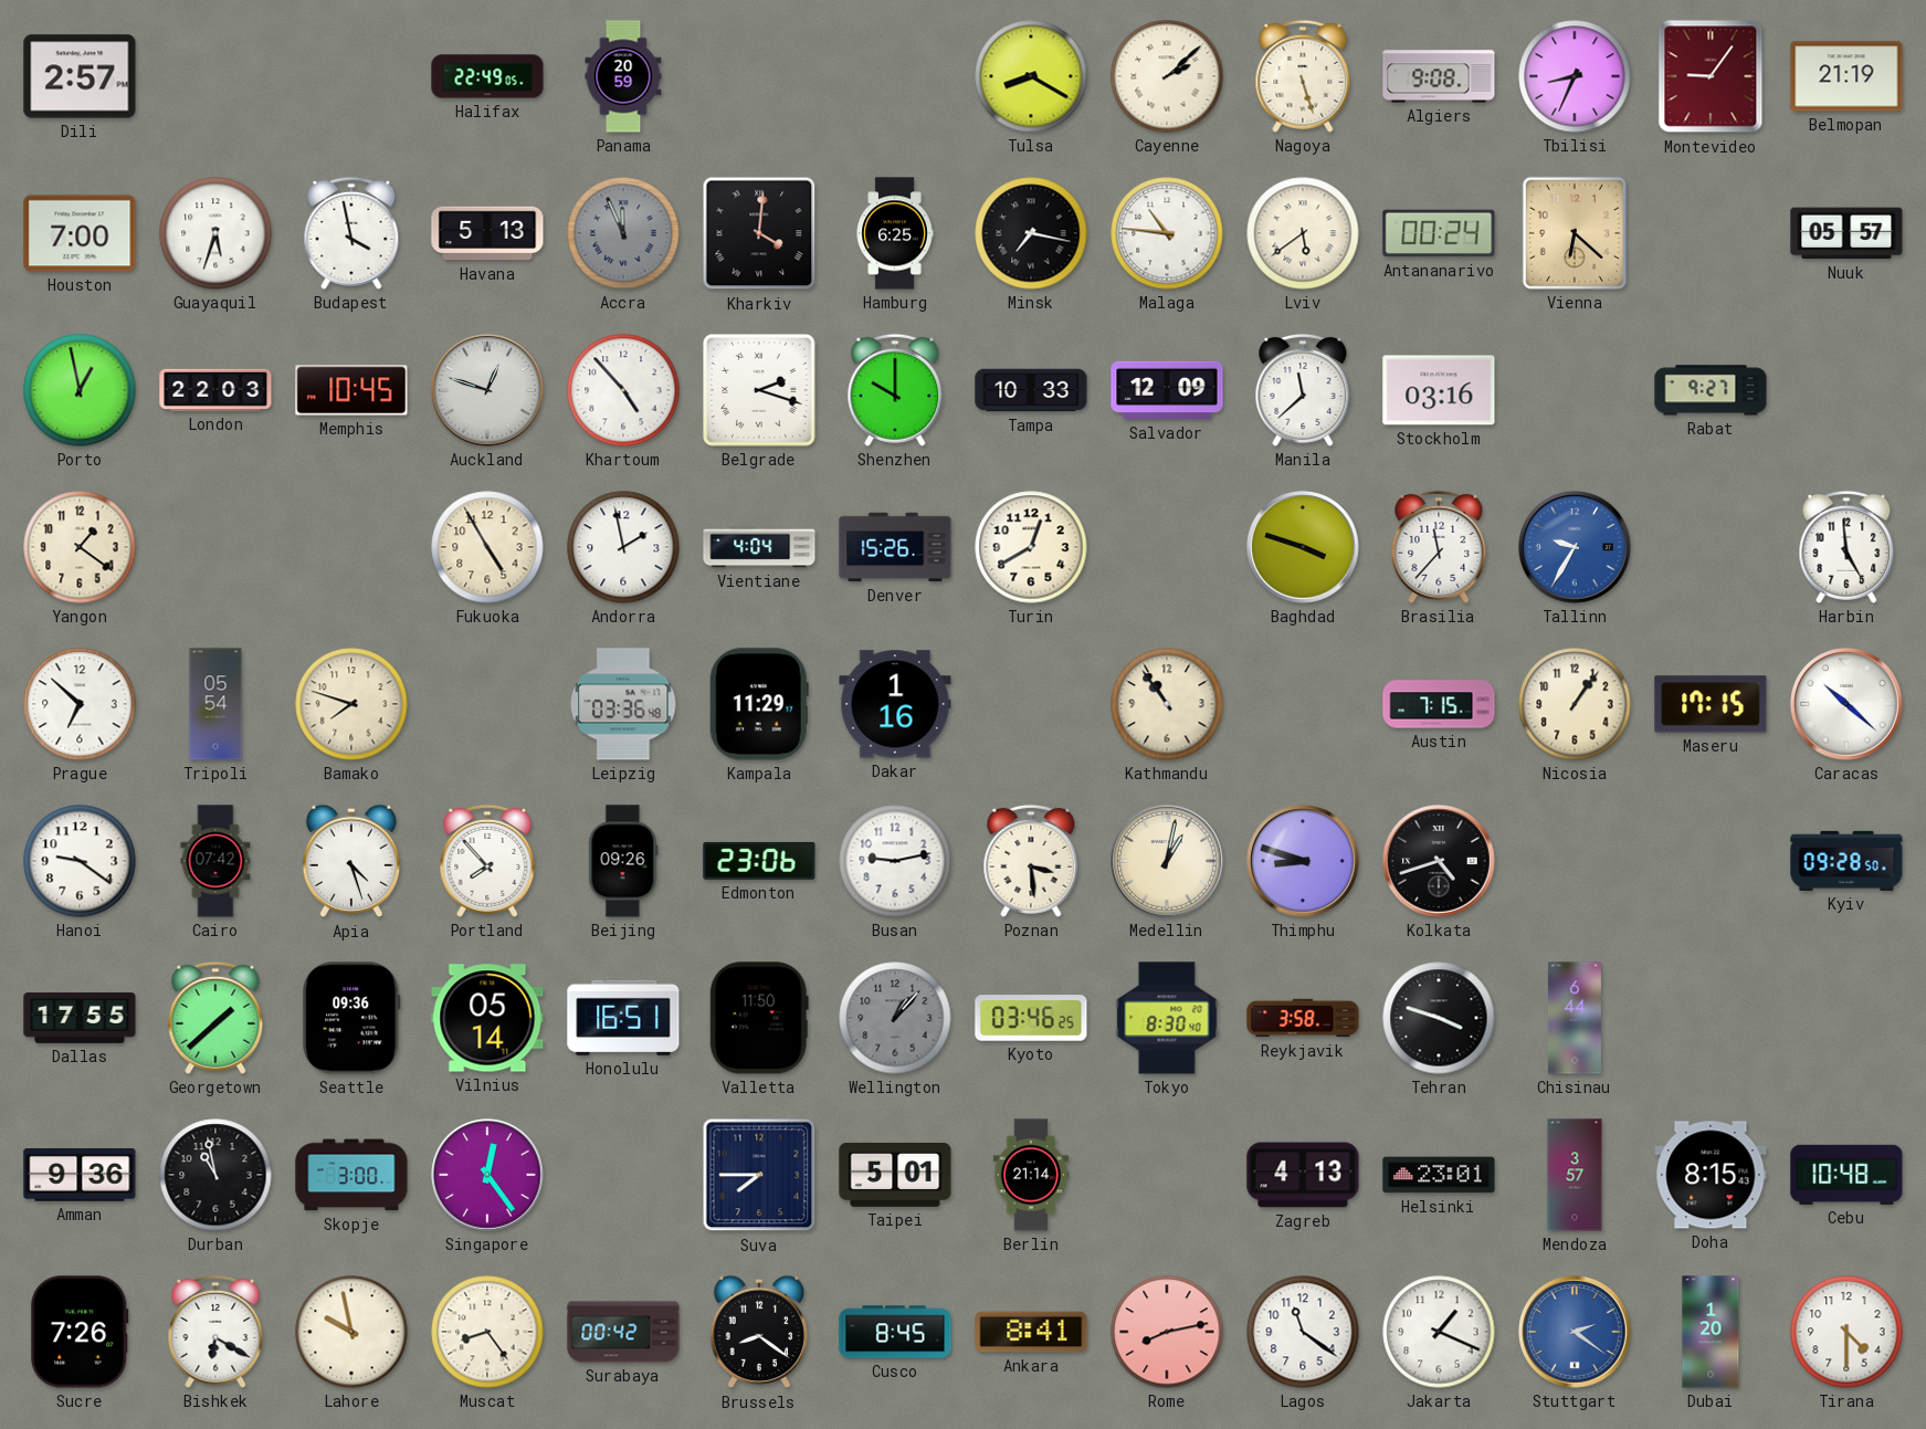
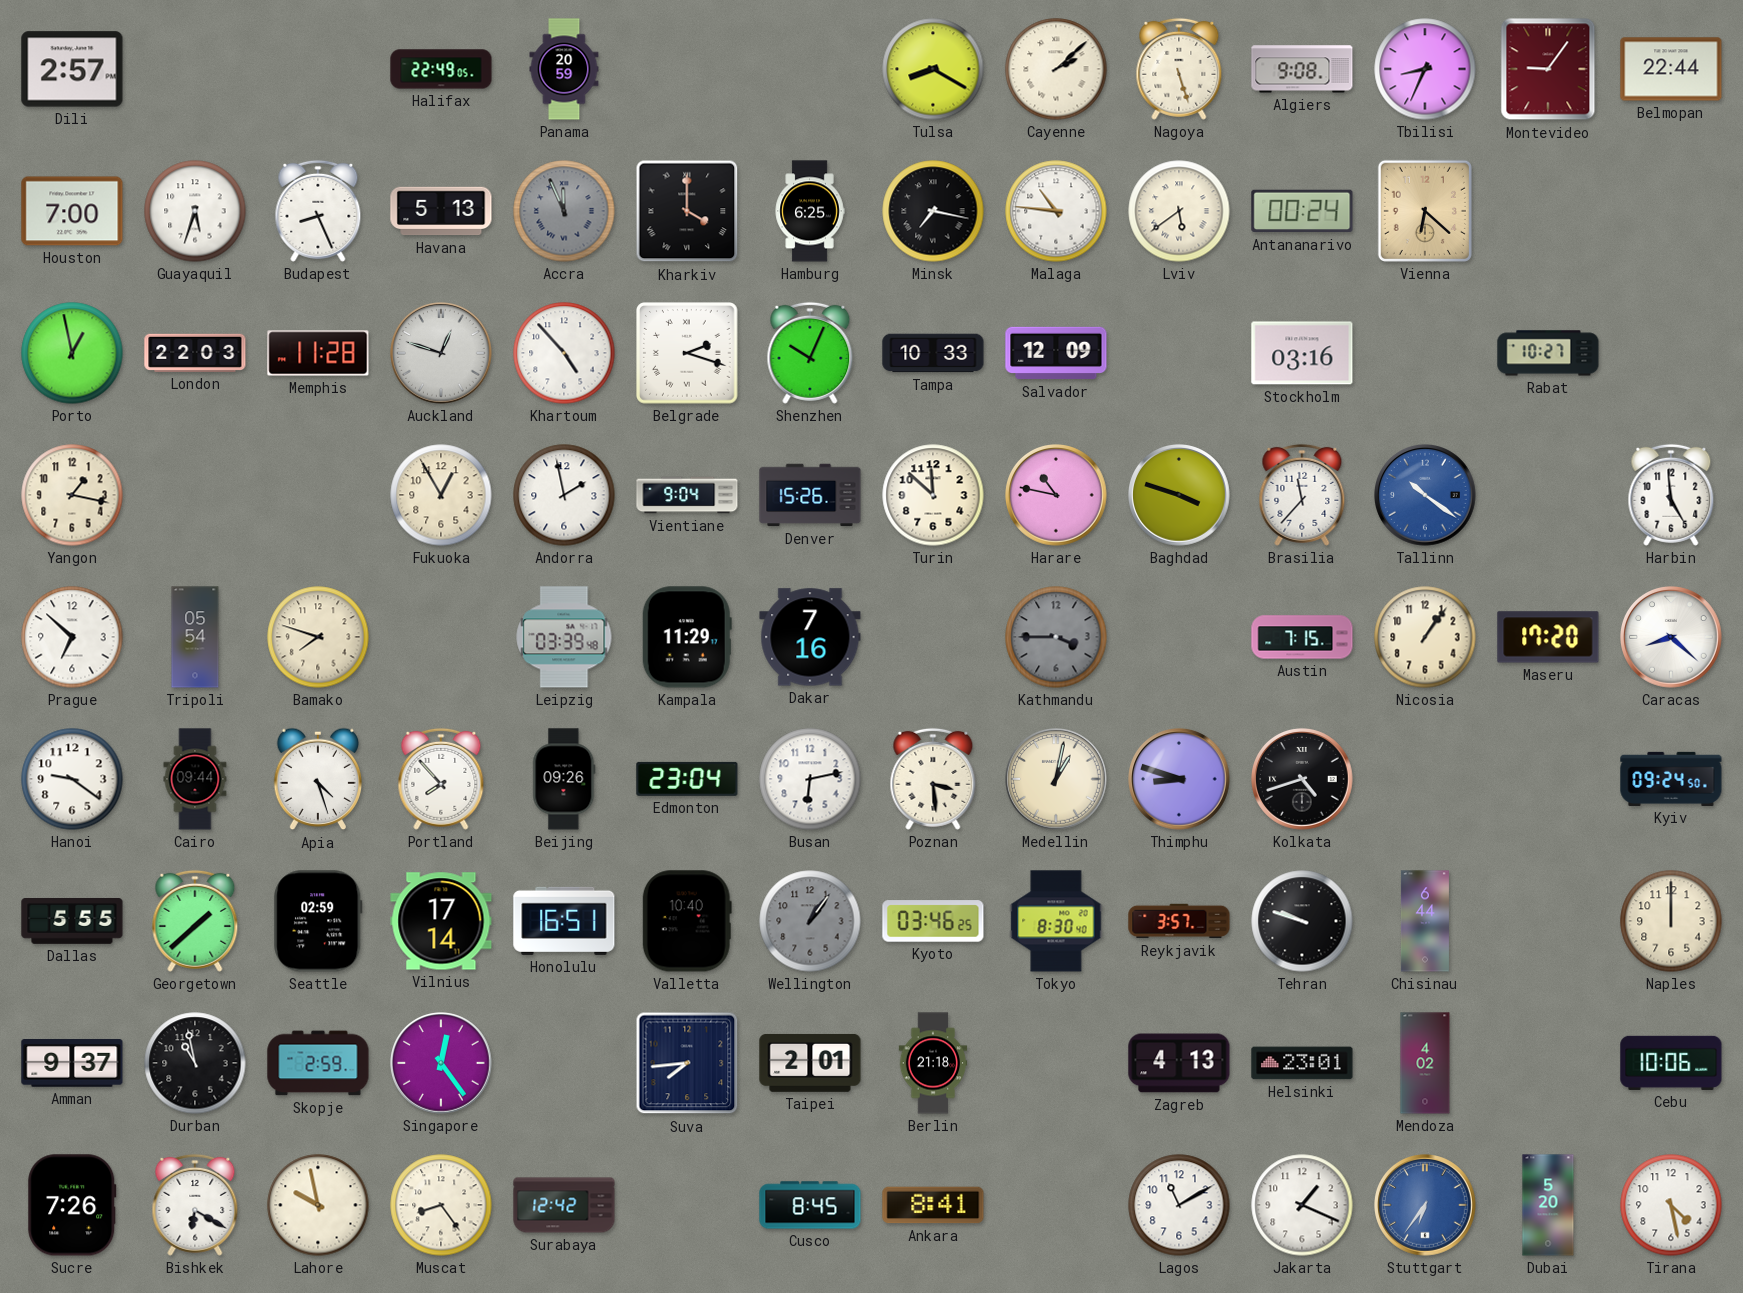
Belmopan: 21:19 -> 22:44 (1671, 69)
Budapest: 3:58 -> 8:26 (318, 211)
Kharkiv: 4:01 -> 4:00 (687, 211)
Nuuk: 05:57 -> none (1846, 233)
Memphis: 10:45 -> 11:28 (318, 353)
Shenzhen: 10:00 -> 10:04 (810, 353)
Manila: 11:38 -> none (1303, 390)
Rabat: 9:27 -> 10:27 (1548, 353)
Yangon: 1:21 -> 1:17 (72, 495)
Fukuoka: 4:55 -> 12:55 (441, 495)
Vientiane: 4:04 -> 9:04 (687, 495)
Turin: 12:40 -> 11:52 (933, 495)
Harare: none -> 10:47 (1057, 496)
Tallinn: 9:35 -> 10:21 (1426, 496)
Leipzig: 03:36 -> 03:39 (564, 637)
Dakar: 1:16 -> 7:16 (810, 637)
Kathmandu: 10:54 -> 3:45 (1056, 637)
Kathmandu dial: cream -> grey (1056, 637)
Maseru: 17:15 -> 17:20 (1548, 637)
Caracas: 10:22 -> 8:22 (1672, 638)
Cairo: 07:42 -> 09:44 (195, 779)
Edmonton: 23:06 -> 23:04 (687, 779)
Busan: 9:13 -> 6:13 (810, 779)
Kyiv: 09:28 -> 09:24 (1671, 779)
Dallas: 17:55 -> 5:55 (72, 922)
Seattle: 09:36 -> 02:59 (318, 921)
Vilnius: 05:14 -> 17:14 (441, 921)
Valletta: 11:50 -> 10:40 (687, 921)
Wellington: 1:07 -> 1:06 (810, 921)
Reykjavik: 3:58 -> 3:57 (1179, 921)
Tehran: 3:48 -> 9:48 (1302, 921)
Naples: none -> 12:00 (1671, 921)
Amman: 9:36 -> 9:37 (72, 1064)
Skopje: 3:00 -> 2:59 (318, 1063)
Suva: 7:45 -> 7:44 (687, 1063)
Taipei: 5:01 -> 2:01 (810, 1063)
Berlin: 21:14 -> 21:18 (933, 1063)
Mendoza: 3:57 -> 4:02 (1425, 1063)
Doha: 8:15 -> none (1711, 1175)
Cebu: 10:48 -> 10:06 (1671, 1063)
Surabaya: 00:42 -> 12:42 (564, 1205)
Brussels: 8:21 -> none (759, 1332)
Rome: 8:13 -> none (1167, 1332)
Lagos: 11:21 -> 11:10 (1179, 1205)
Stuttgart: 2:21 -> 6:36 (1426, 1206)
Dubai: 1:20 -> 5:20 (1548, 1205)
Tirana: 4:30 -> 4:28 (1671, 1205)
